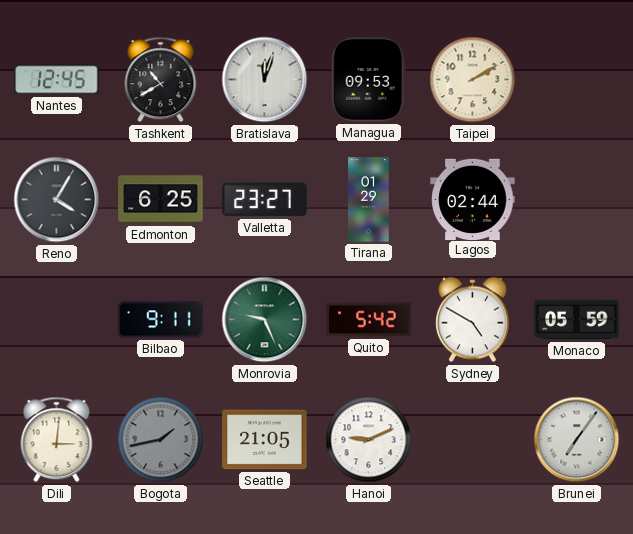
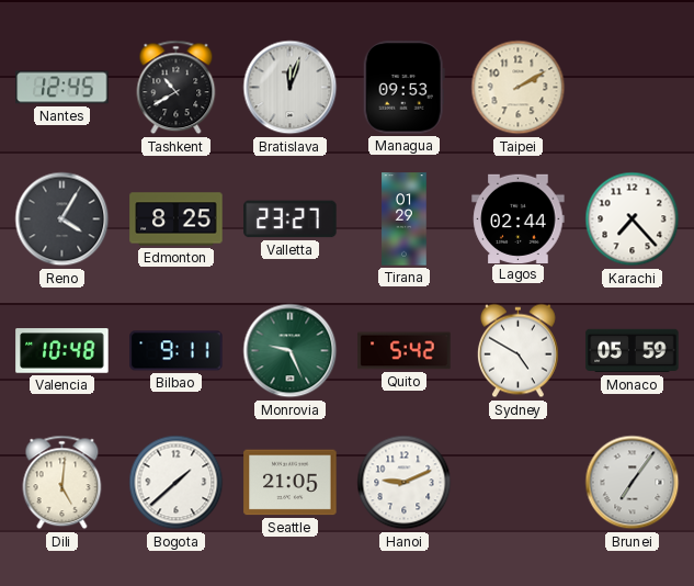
Edmonton: 6:25 -> 8:25 (177, 219)
Karachi: none -> 7:23 (633, 219)
Valencia: none -> 10:48 (62, 351)
Dili: 3:01 -> 5:01 (62, 483)
Bogota: 1:43 -> 1:38 (177, 483)
Bogota dial: grey -> white (177, 483)
